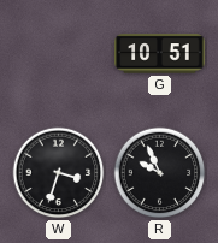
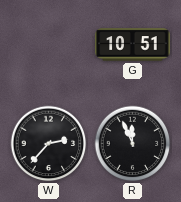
W: 3:33 -> 2:37 (49, 144)
R: 9:56 -> 11:56 (133, 144)
